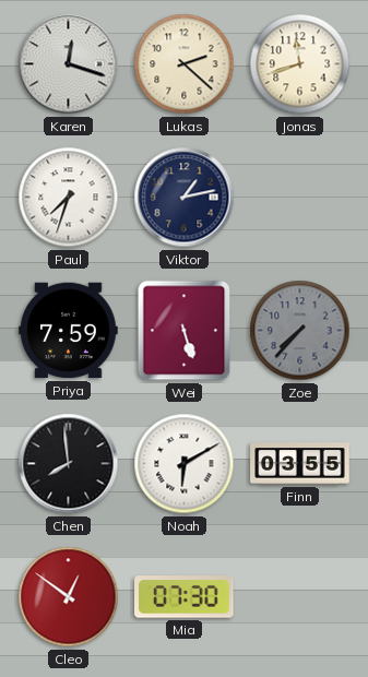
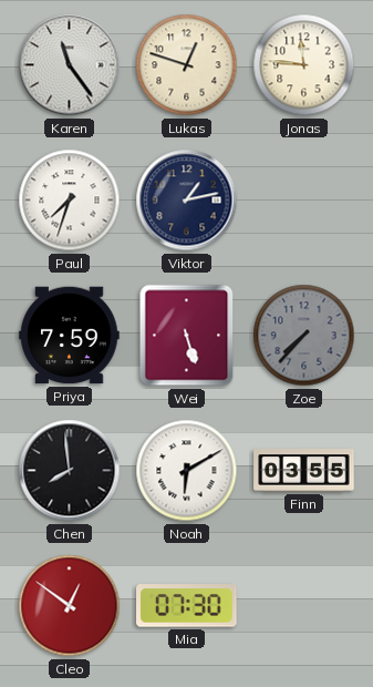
Karen: 12:18 -> 11:24 (70, 65)
Lukas: 2:22 -> 12:48 (187, 65)
Jonas: 11:42 -> 11:46 (304, 65)
